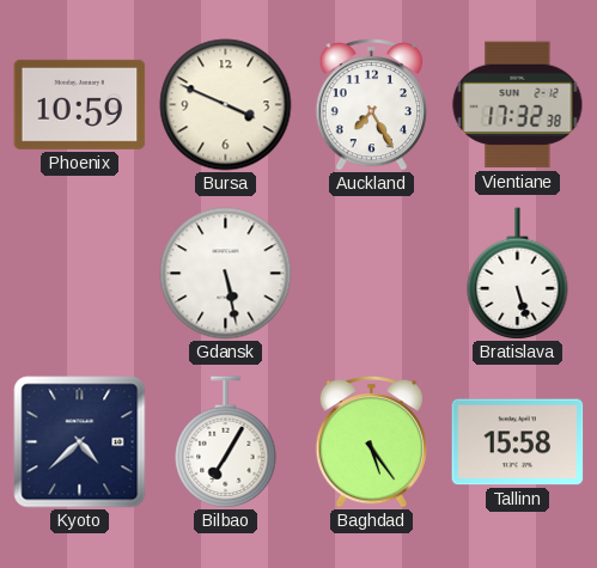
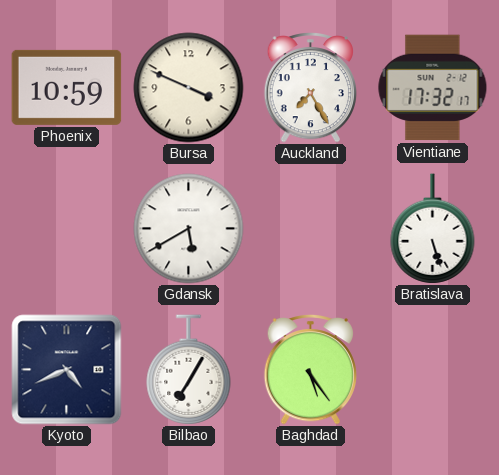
Vientiane: 17:32:38 -> 17:32:17 (433, 88)
Gdansk: 5:28 -> 5:40 (189, 229)
Kyoto: 4:38 -> 4:41 (67, 370)
Tallinn: 15:58 -> none (518, 442)
